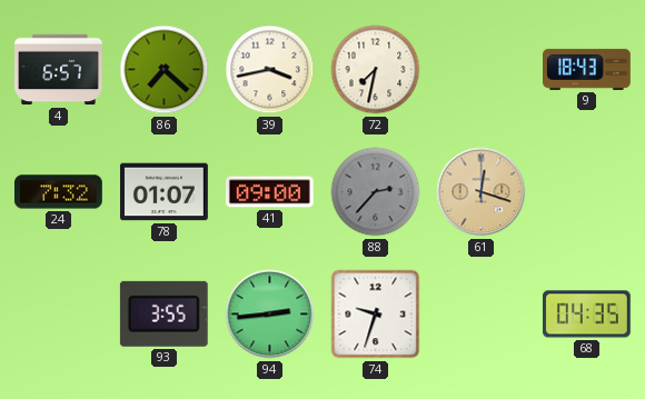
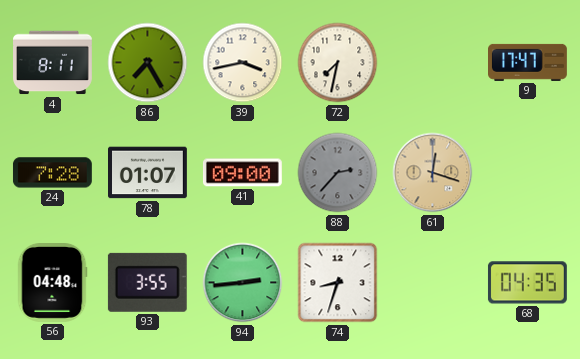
4: 6:57 -> 8:11 (53, 63)
86: 7:22 -> 7:25 (148, 63)
9: 18:43 -> 17:47 (528, 62)
24: 7:32 -> 7:28 (52, 173)
56: none -> 04:48 (52, 283)
74: 9:33 -> 8:33 (338, 283)
